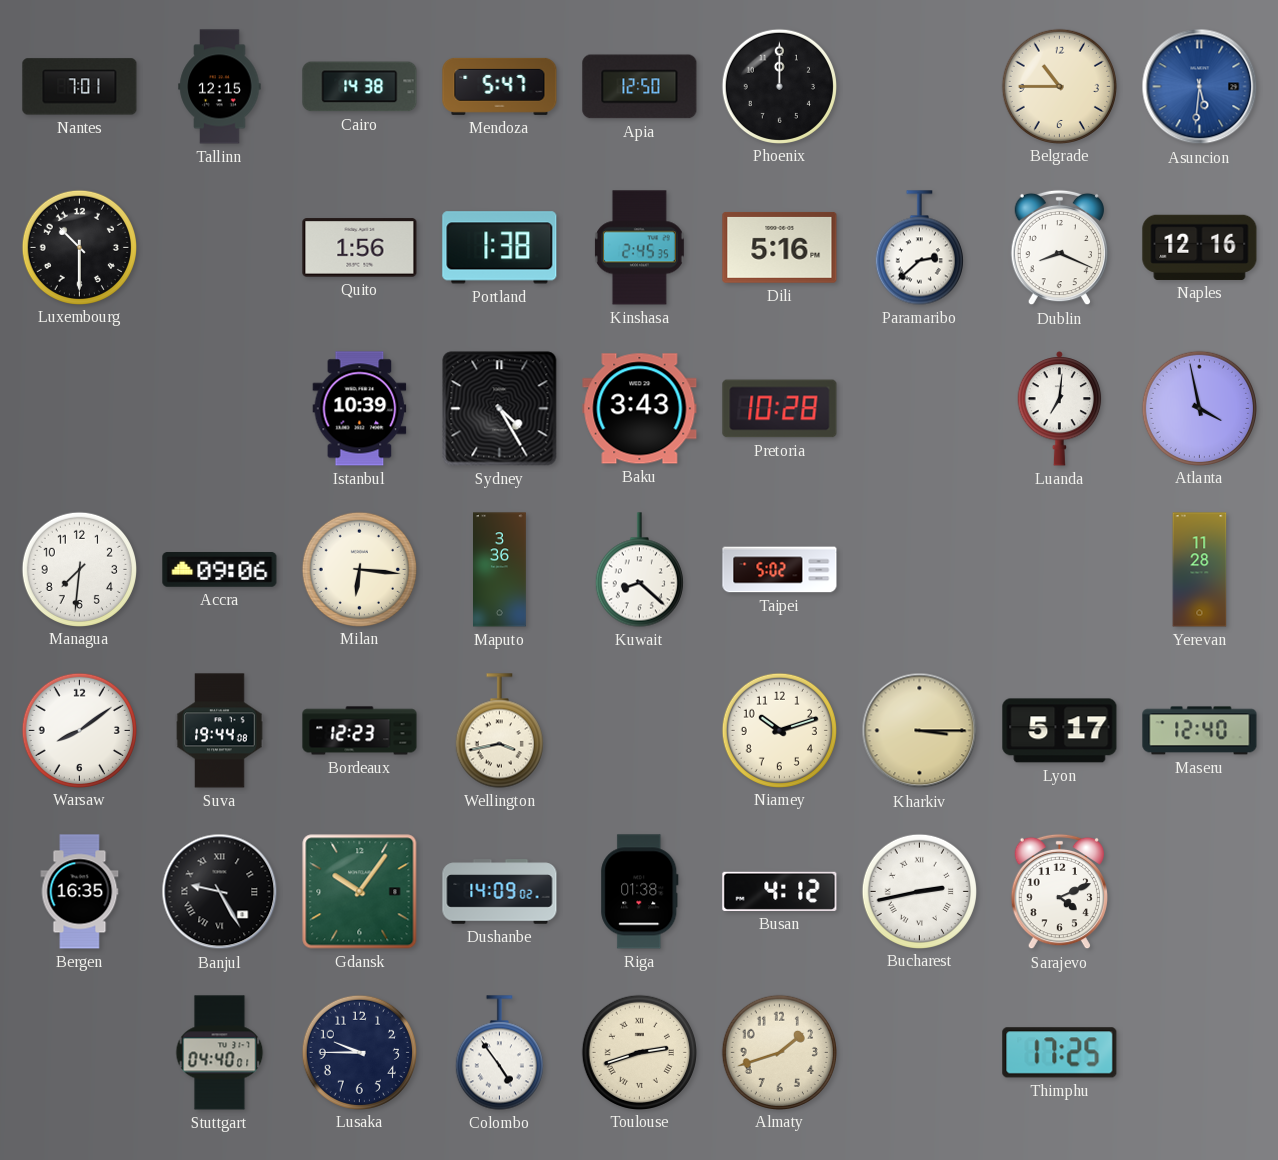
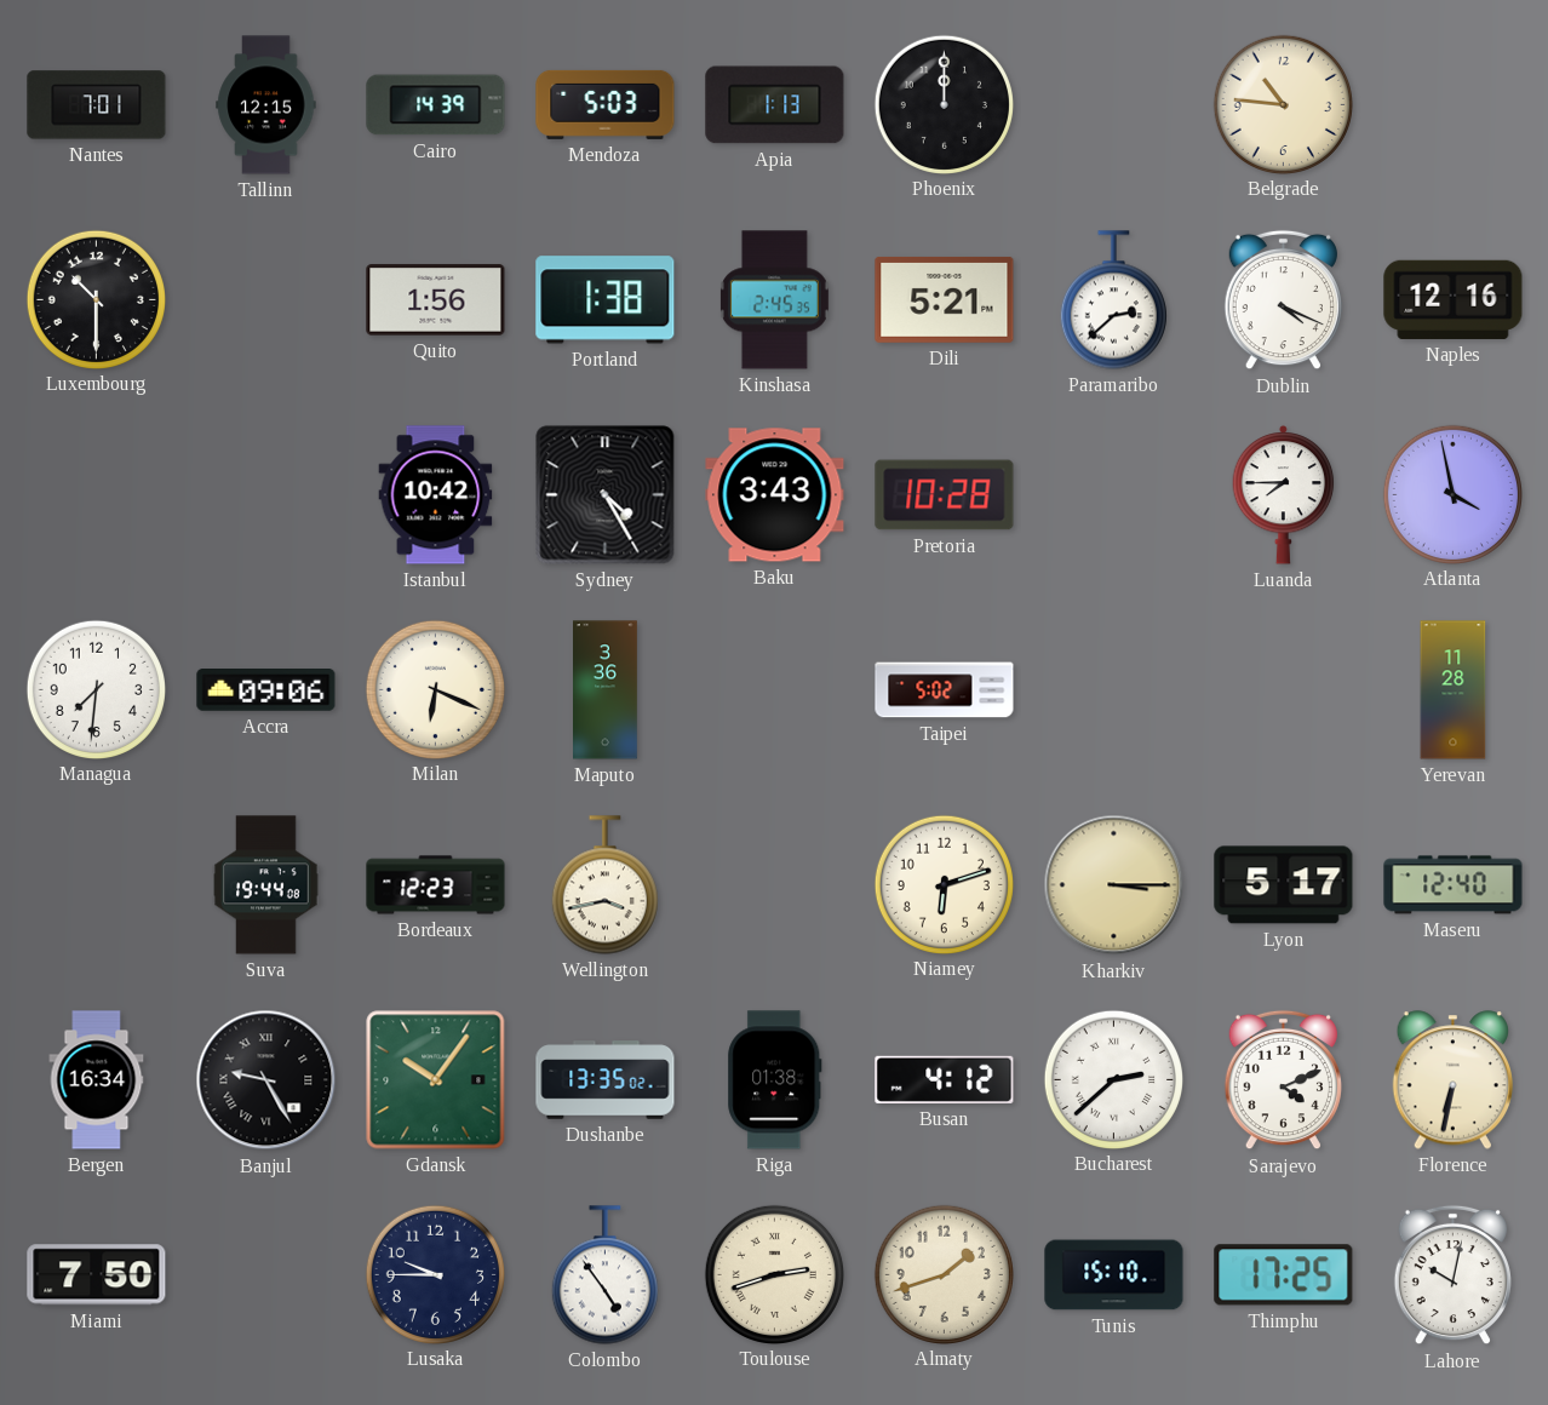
Cairo: 14:38 -> 14:39 (436, 105)
Mendoza: 5:47 -> 5:03 (606, 104)
Apia: 12:50 -> 1:13 (775, 105)
Belgrade: 10:45 -> 10:46 (1283, 104)
Asuncion: 5:31 -> none (1200, 87)
Dili: 5:16 -> 5:21 (945, 300)
Dublin: 8:19 -> 4:19 (1283, 300)
Istanbul: 10:39 -> 10:42 (436, 495)
Luanda: 7:01 -> 7:45 (1284, 494)
Milan: 6:16 -> 6:19 (435, 689)
Kuwait: 8:22 -> none (639, 570)
Warsaw: 8:09 -> none (79, 730)
Niamey: 10:12 -> 6:12 (944, 884)
Bergen: 16:35 -> 16:34 (97, 1080)
Dushanbe: 14:09 -> 13:35 (606, 1080)
Bucharest: 2:43 -> 2:38 (1113, 1079)
Florence: none -> 6:32 (1452, 1080)
Miami: none -> 7:50 (97, 1275)
Stuttgart: 04:40 -> none (220, 1053)
Tunis: none -> 15:10 (1114, 1275)
Lahore: none -> 10:02 (1452, 1275)
